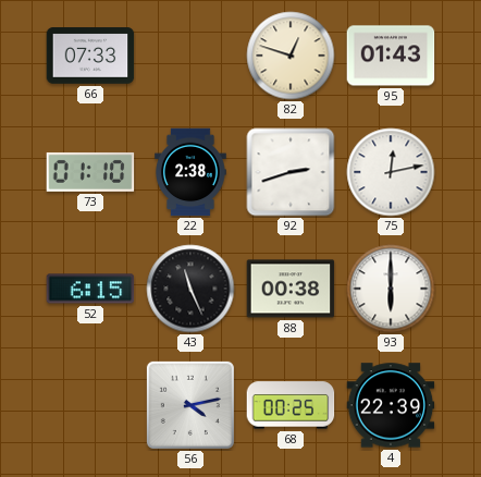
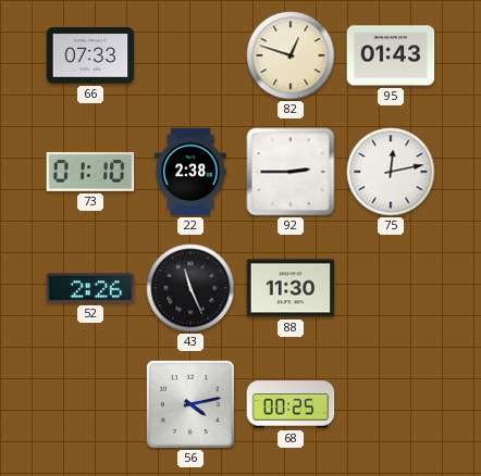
92: 2:42 -> 2:45 (291, 172)
52: 6:15 -> 2:26 (90, 288)
88: 00:38 -> 11:30 (291, 288)
93: 6:00 -> none (391, 289)
4: 22:39 -> none (391, 405)
